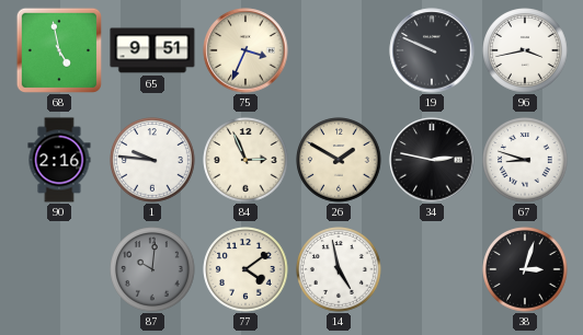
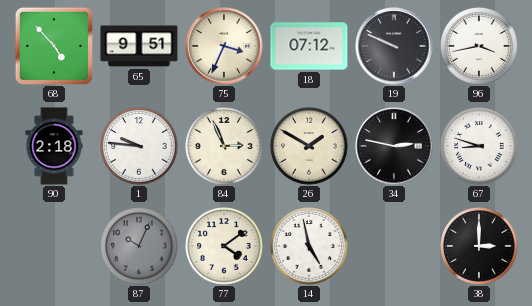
68: 4:58 -> 4:53 (53, 45)
18: none -> 07:12 (309, 46)
90: 2:16 -> 2:18 (54, 146)
87: 10:01 -> 10:04 (139, 246)
38: 3:03 -> 3:00 (479, 246)
